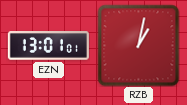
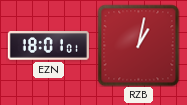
EZN: 13:01 -> 18:01 (48, 46)
